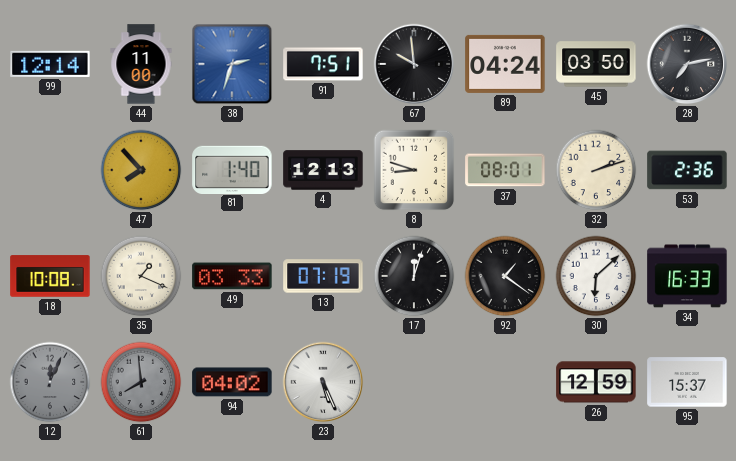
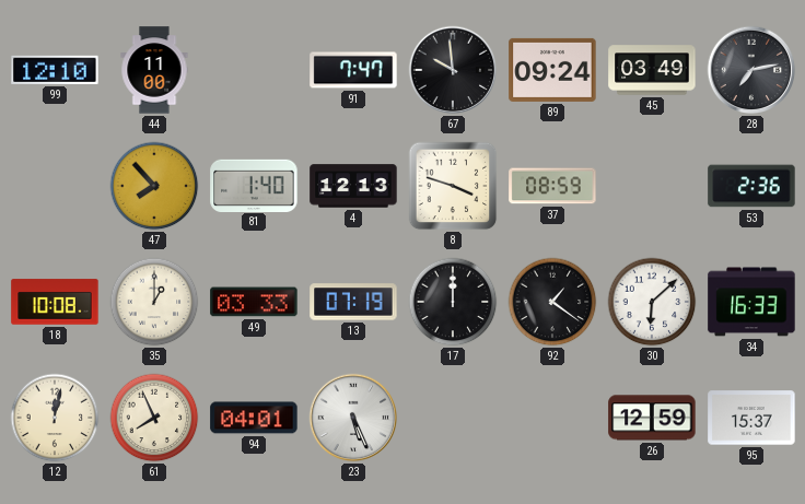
99: 12:14 -> 12:10 (55, 70)
38: 2:33 -> none (232, 64)
91: 7:51 -> 7:47 (353, 70)
89: 04:24 -> 09:24 (552, 70)
45: 03:50 -> 03:49 (652, 70)
8: 8:48 -> 3:48 (453, 186)
37: 08:01 -> 08:59 (552, 186)
32: 2:12 -> none (596, 170)
35: 1:19 -> 1:00 (154, 302)
17: 12:03 -> 12:00 (453, 302)
12: 12:04 -> 12:02 (55, 418)
12 dial: grey -> cream (55, 418)
61: 7:59 -> 7:56 (154, 418)
61 dial: grey -> cream (154, 418)
94: 04:02 -> 04:01 (254, 418)
